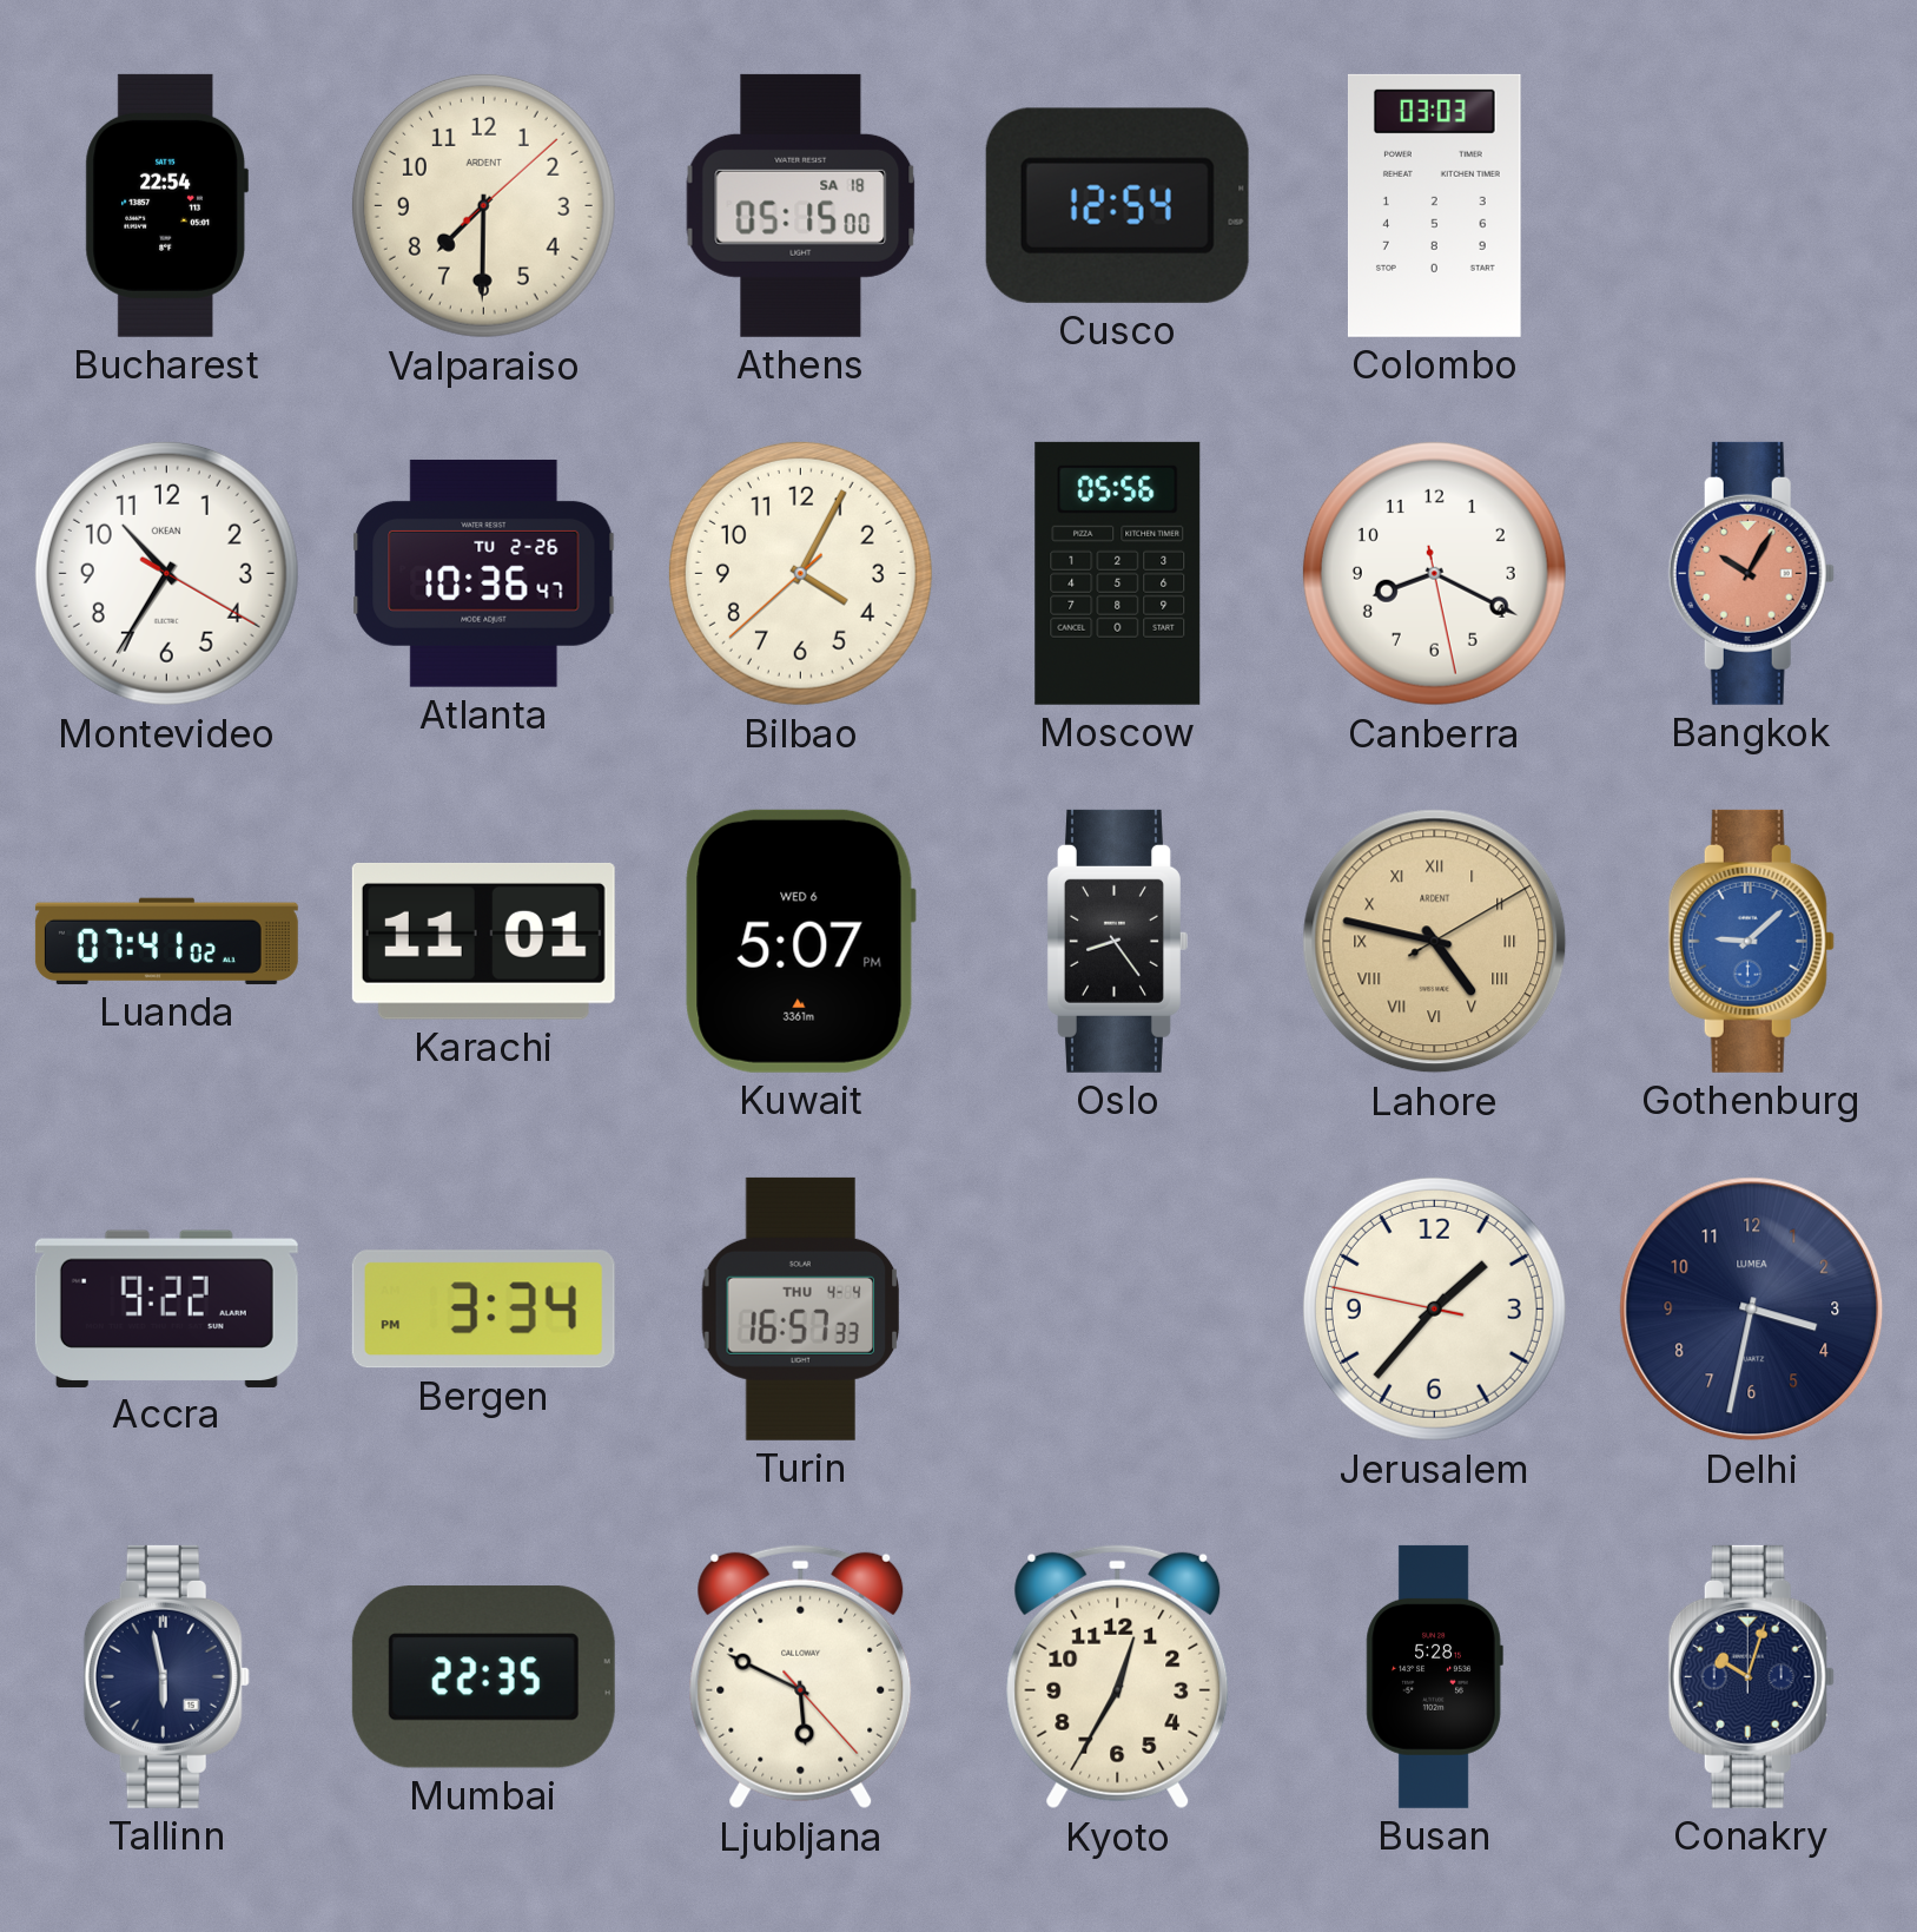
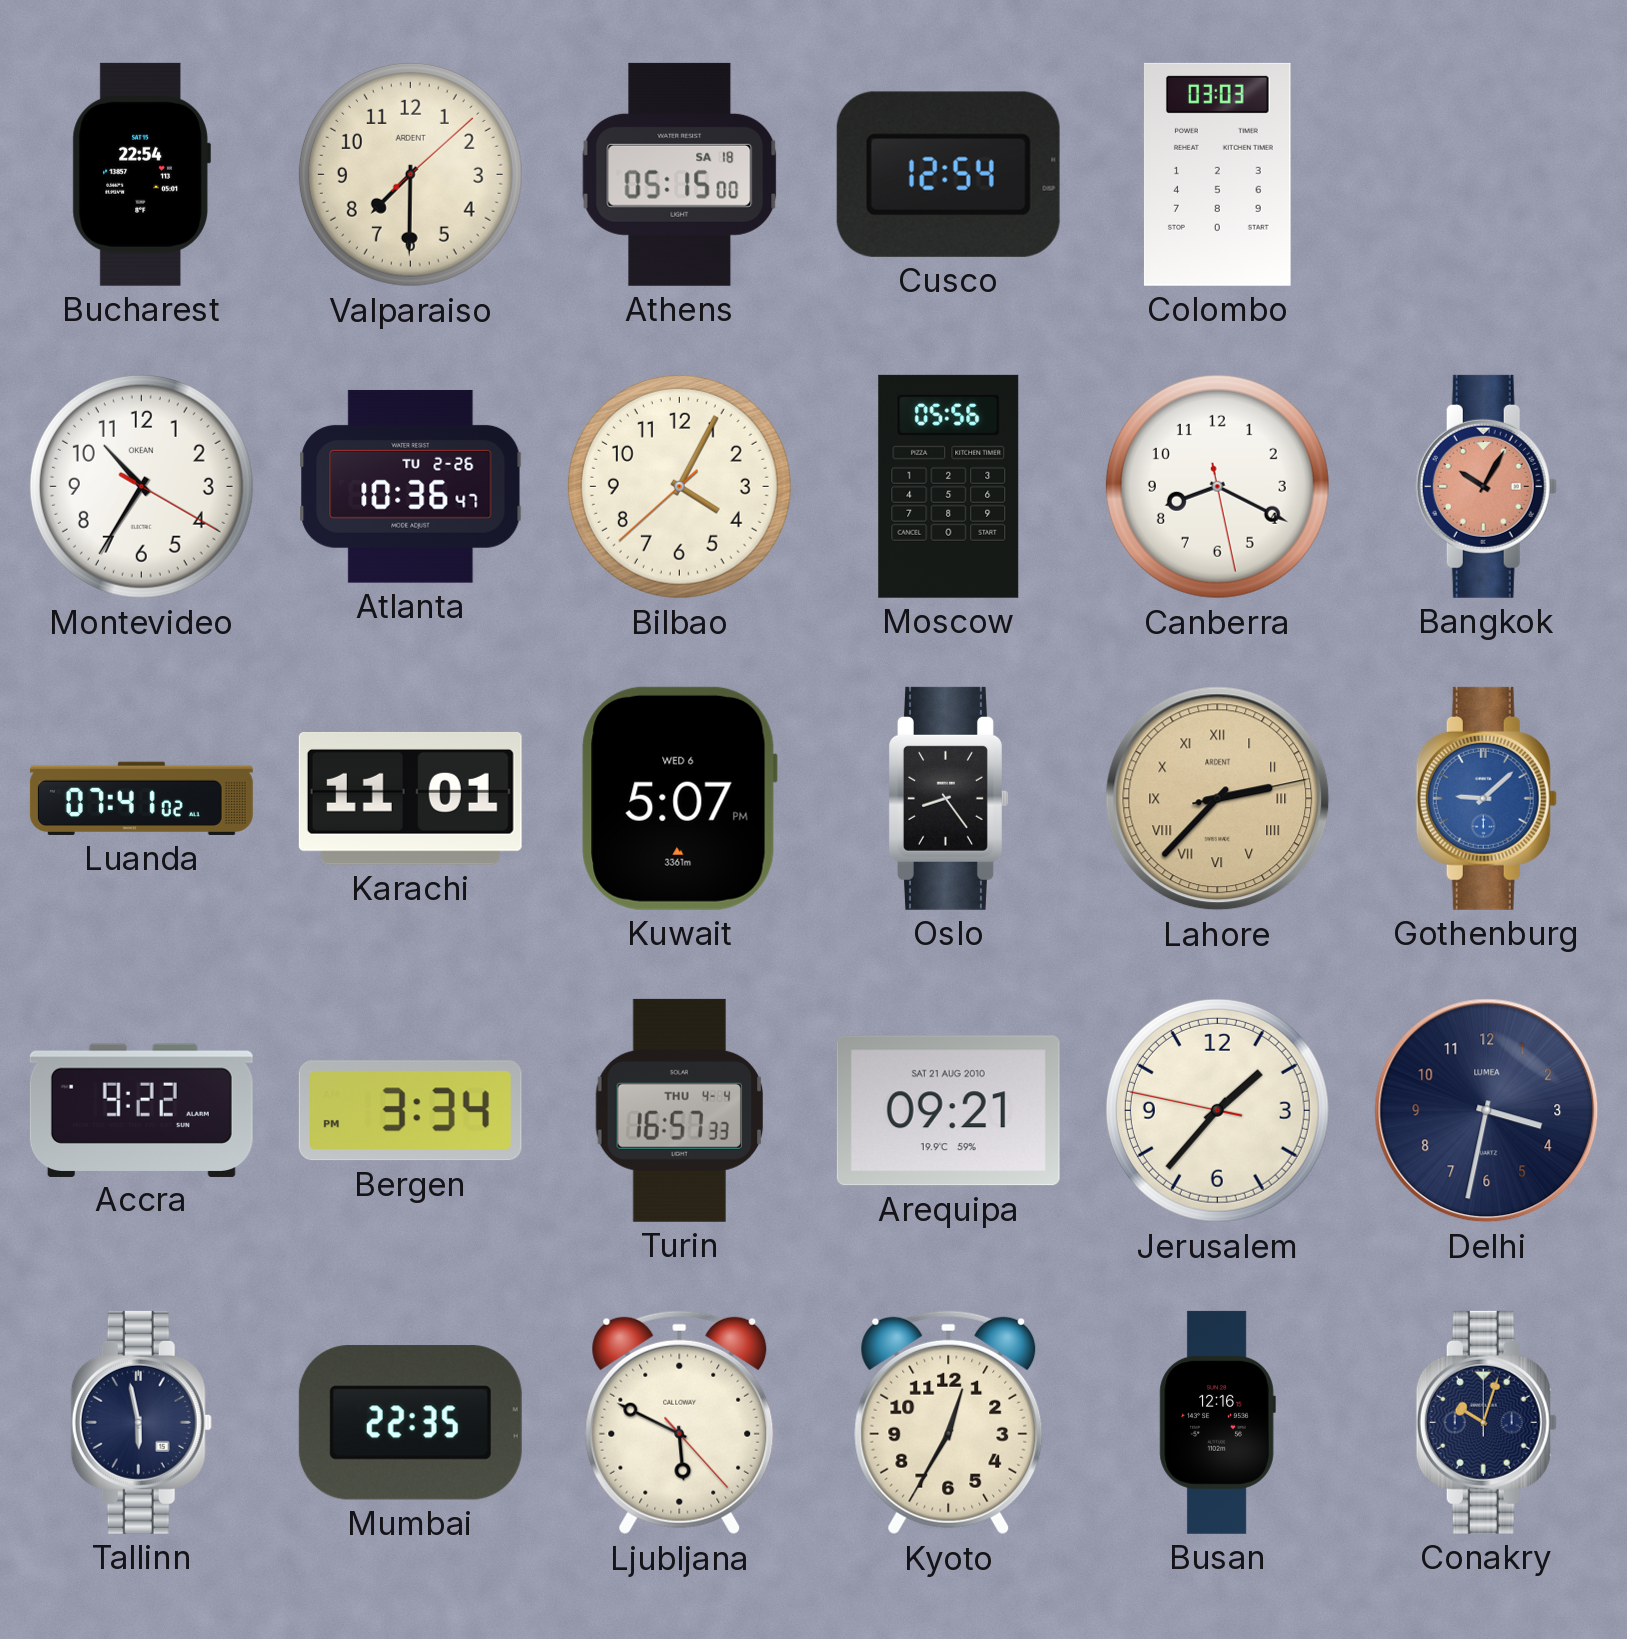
Lahore: 4:47 -> 2:37 (1218, 799)
Arequipa: none -> 09:21 (948, 1111)
Busan: 5:28 -> 12:16 (1217, 1422)
